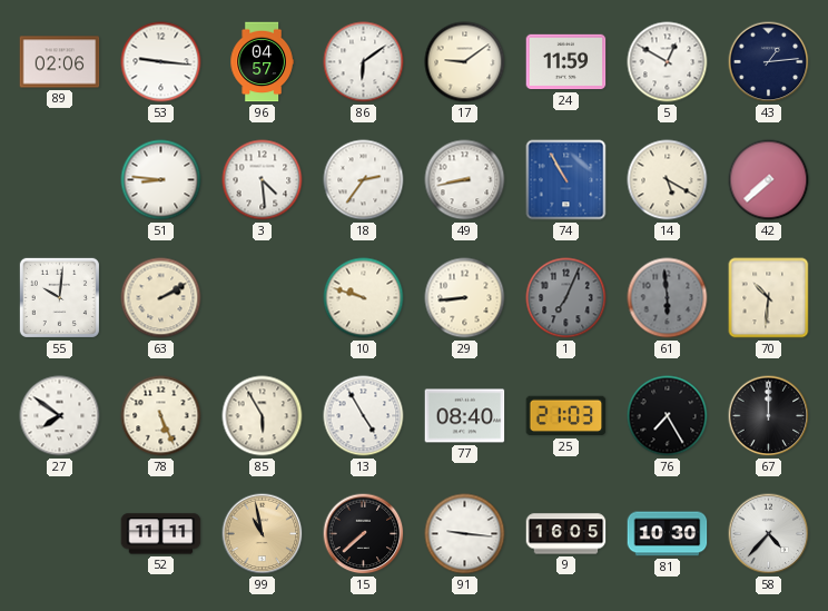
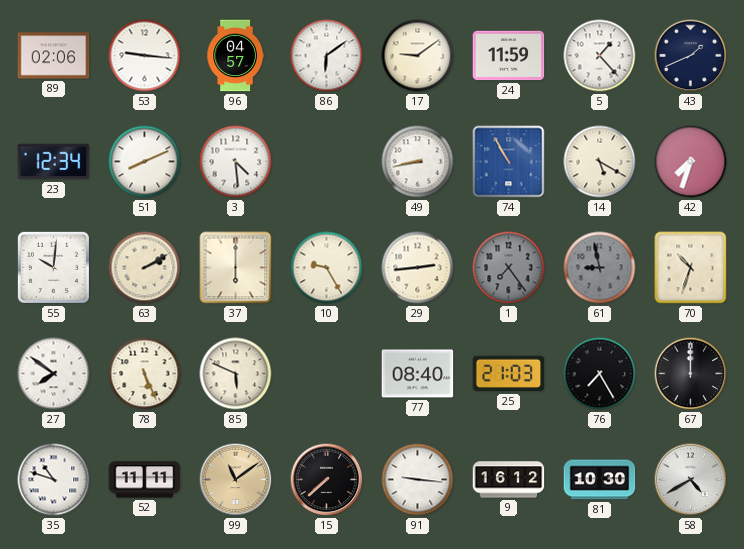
5: 12:50 -> 1:23 (600, 56)
43: 1:14 -> 1:41 (691, 56)
23: none -> 12:34 (54, 162)
51: 8:46 -> 8:11 (145, 162)
18: 2:36 -> none (364, 180)
42: 7:38 -> 7:33 (691, 162)
37: none -> 6:00 (236, 268)
10: 9:48 -> 9:25 (327, 268)
29: 8:44 -> 2:44 (418, 268)
1: 7:04 -> 7:24 (509, 268)
61: 5:59 -> 8:58 (600, 268)
70: 10:31 -> 10:33 (691, 268)
85: 5:55 -> 5:49 (236, 374)
13: 4:55 -> none (364, 416)
35: none -> 10:48 (54, 480)
99: 10:58 -> 11:09 (236, 480)
9: 16:05 -> 16:12 (509, 480)
58: 4:37 -> 4:40 (691, 480)
